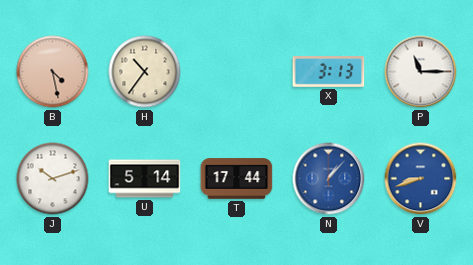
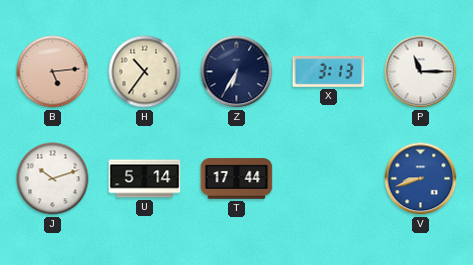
B: 4:28 -> 5:14 (53, 72)
Z: none -> 6:35 (237, 72)
N: 1:07 -> none (329, 179)
